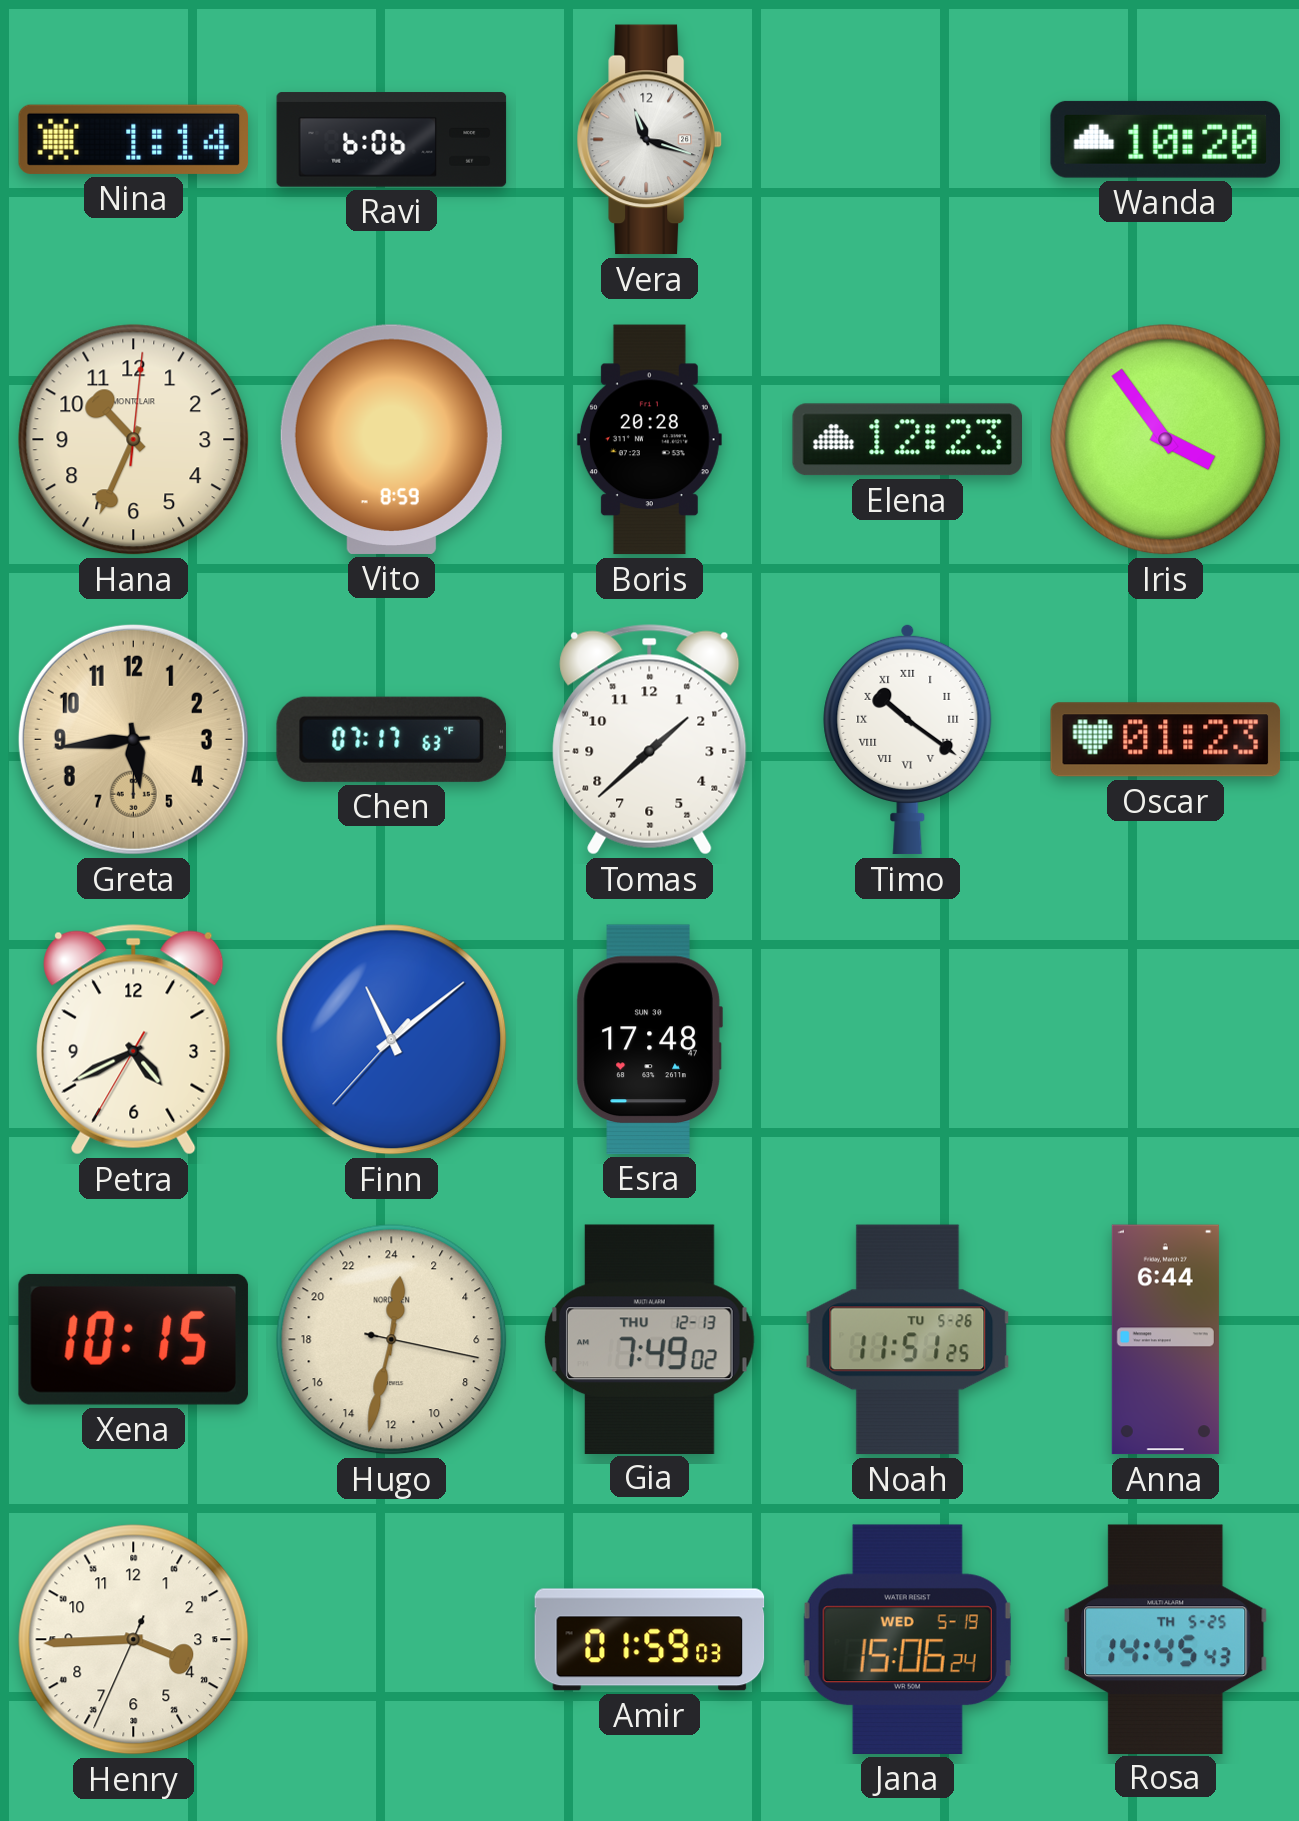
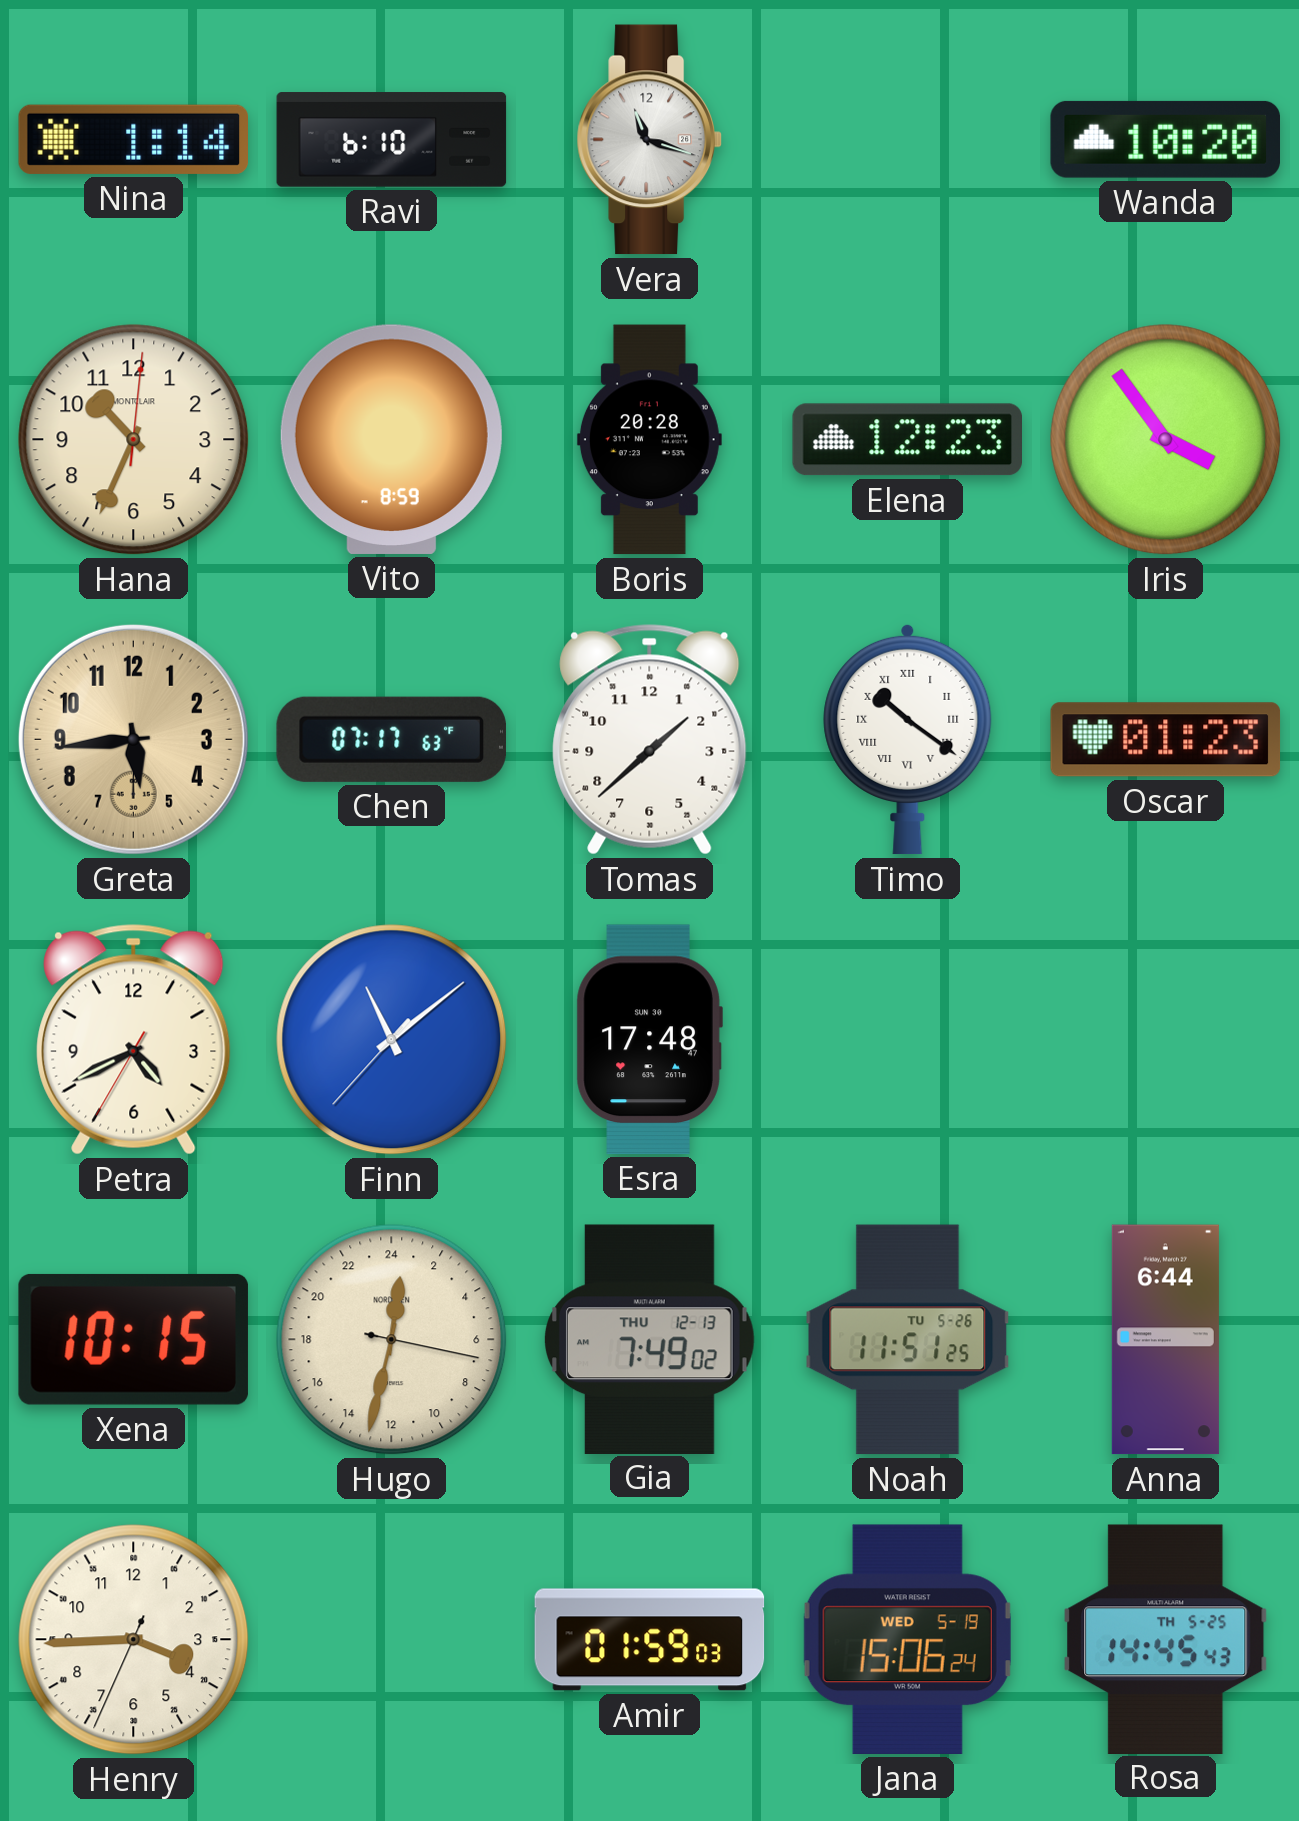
Ravi: 6:06 -> 6:10 (392, 140)
